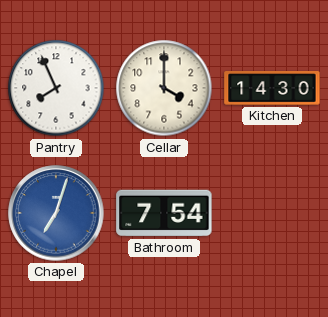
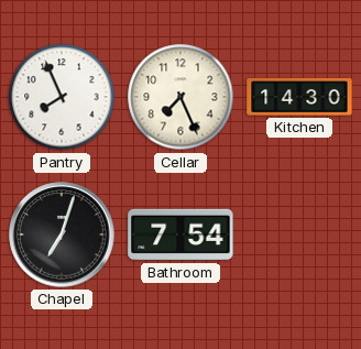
Cellar: 4:00 -> 7:26 (180, 97)
Chapel dial: blue -> black (62, 235)
